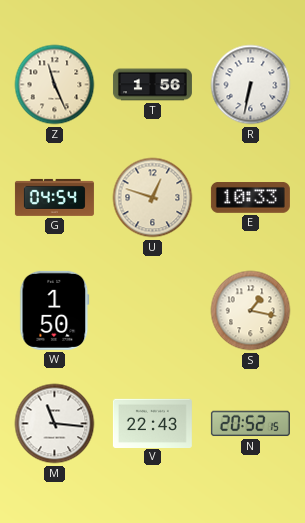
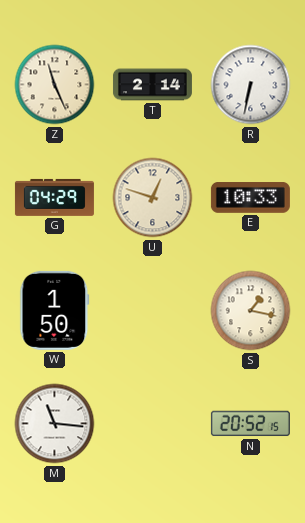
T: 1:56 -> 2:14 (152, 85)
G: 04:54 -> 04:29 (54, 197)
V: 22:43 -> none (152, 423)
